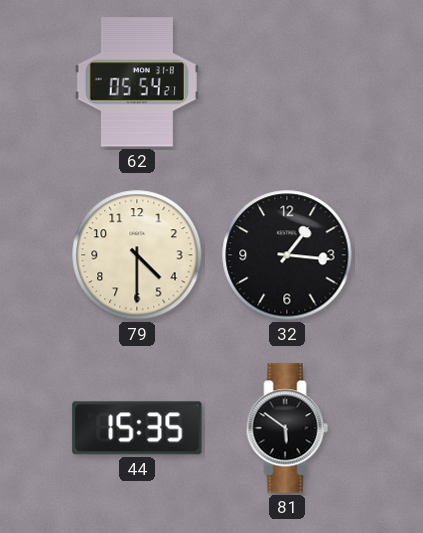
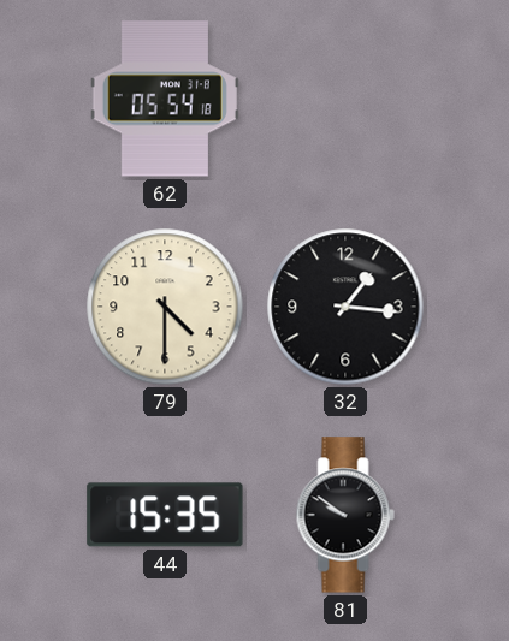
62: 05:54:21 -> 05:54:18 (165, 99)
81: 5:51 -> 9:51 (345, 515)
